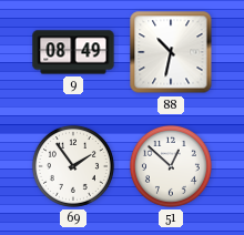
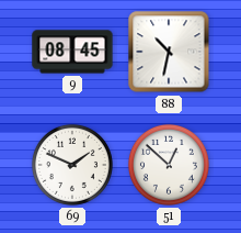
9: 08:49 -> 08:45 (72, 52)
69: 1:54 -> 1:49 (72, 165)
